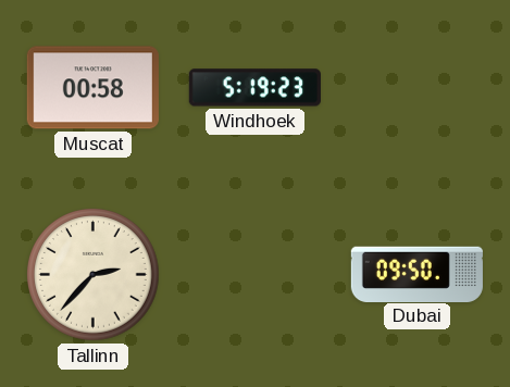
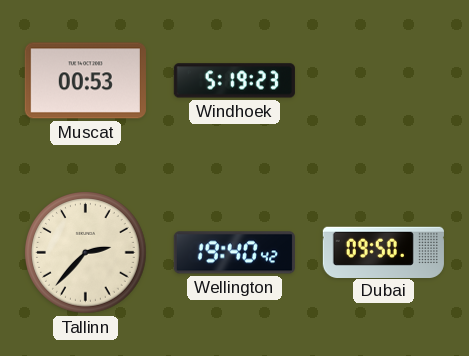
Muscat: 00:58 -> 00:53 (85, 81)
Wellington: none -> 19:40 (234, 253)
